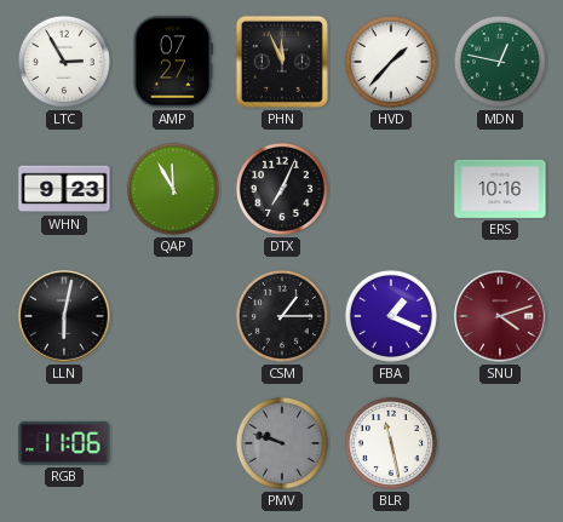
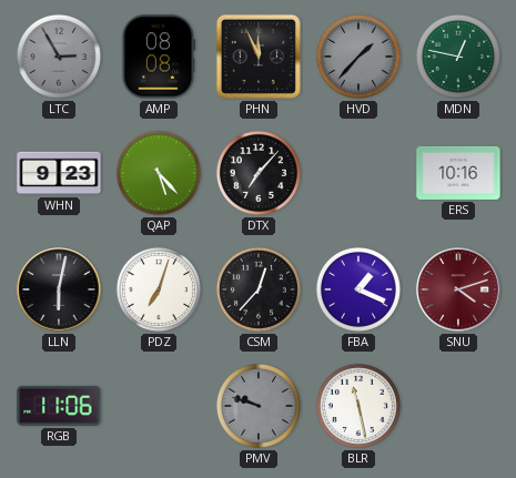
LTC dial: white -> grey (59, 57)
AMP: 07:27 -> 08:08 (159, 57)
HVD dial: white -> grey (358, 57)
QAP: 11:55 -> 5:23 (159, 173)
DTX: 7:04 -> 7:07 (259, 173)
PDZ: none -> 7:03 (159, 289)
CSM: 1:15 -> 12:37 (259, 289)
